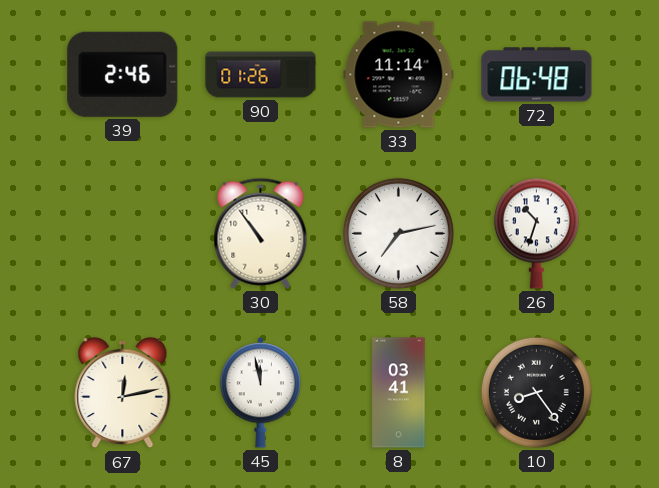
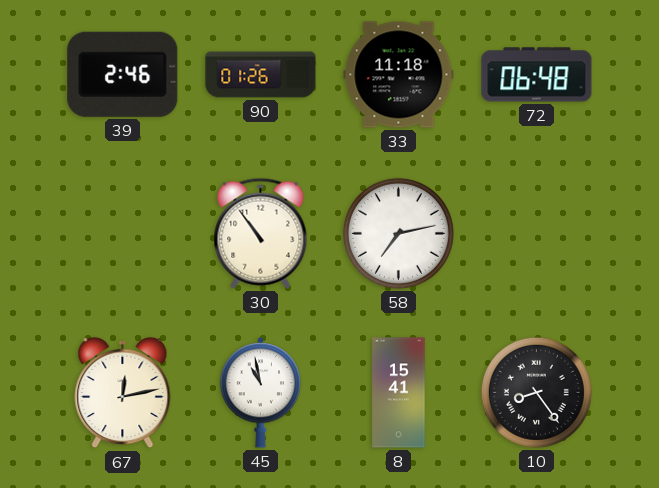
33: 11:14 -> 11:18 (399, 75)
26: 10:33 -> none (536, 233)
45: 11:58 -> 10:58 (261, 393)
8: 03:41 -> 15:41 (399, 393)
